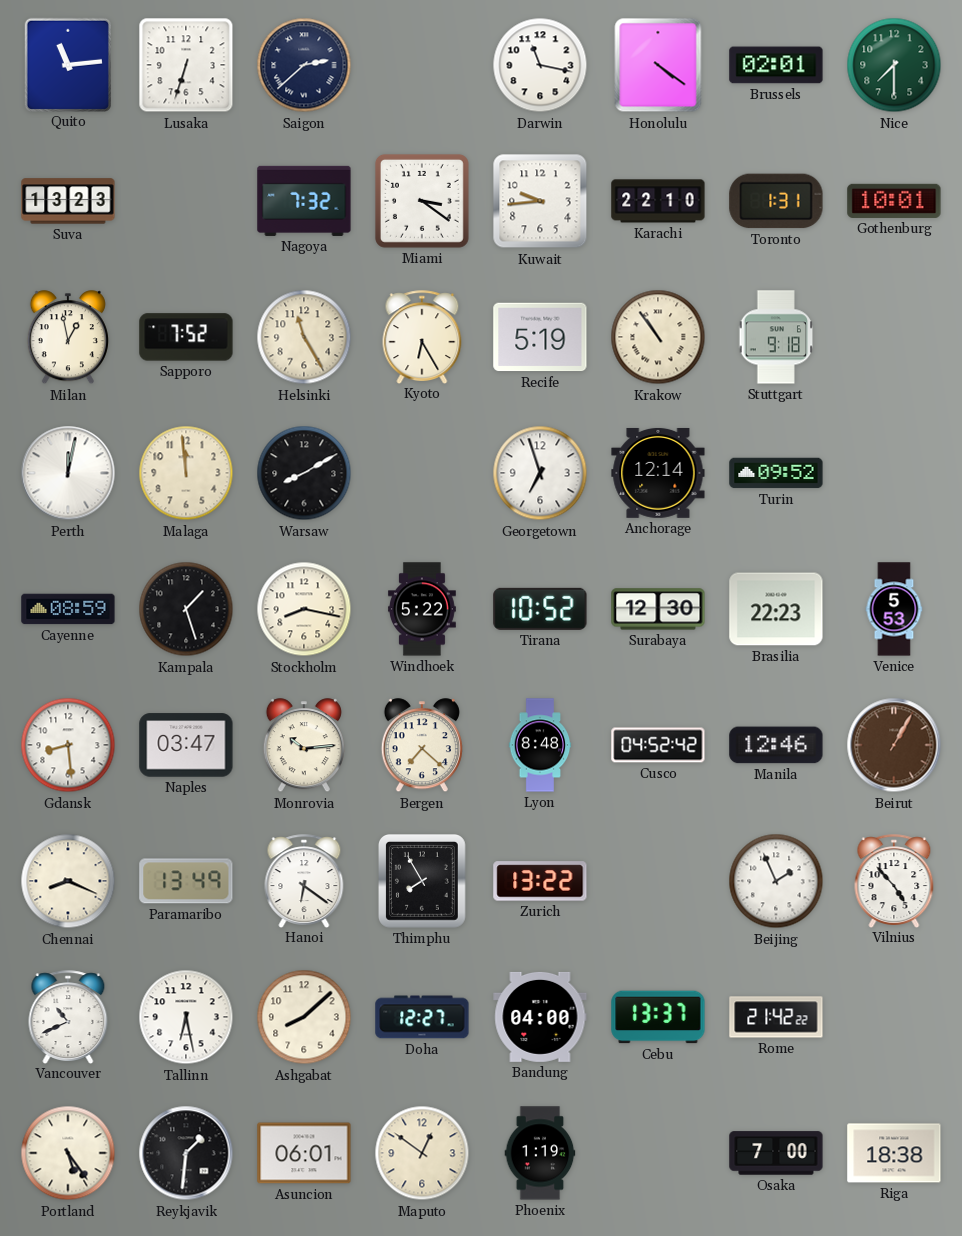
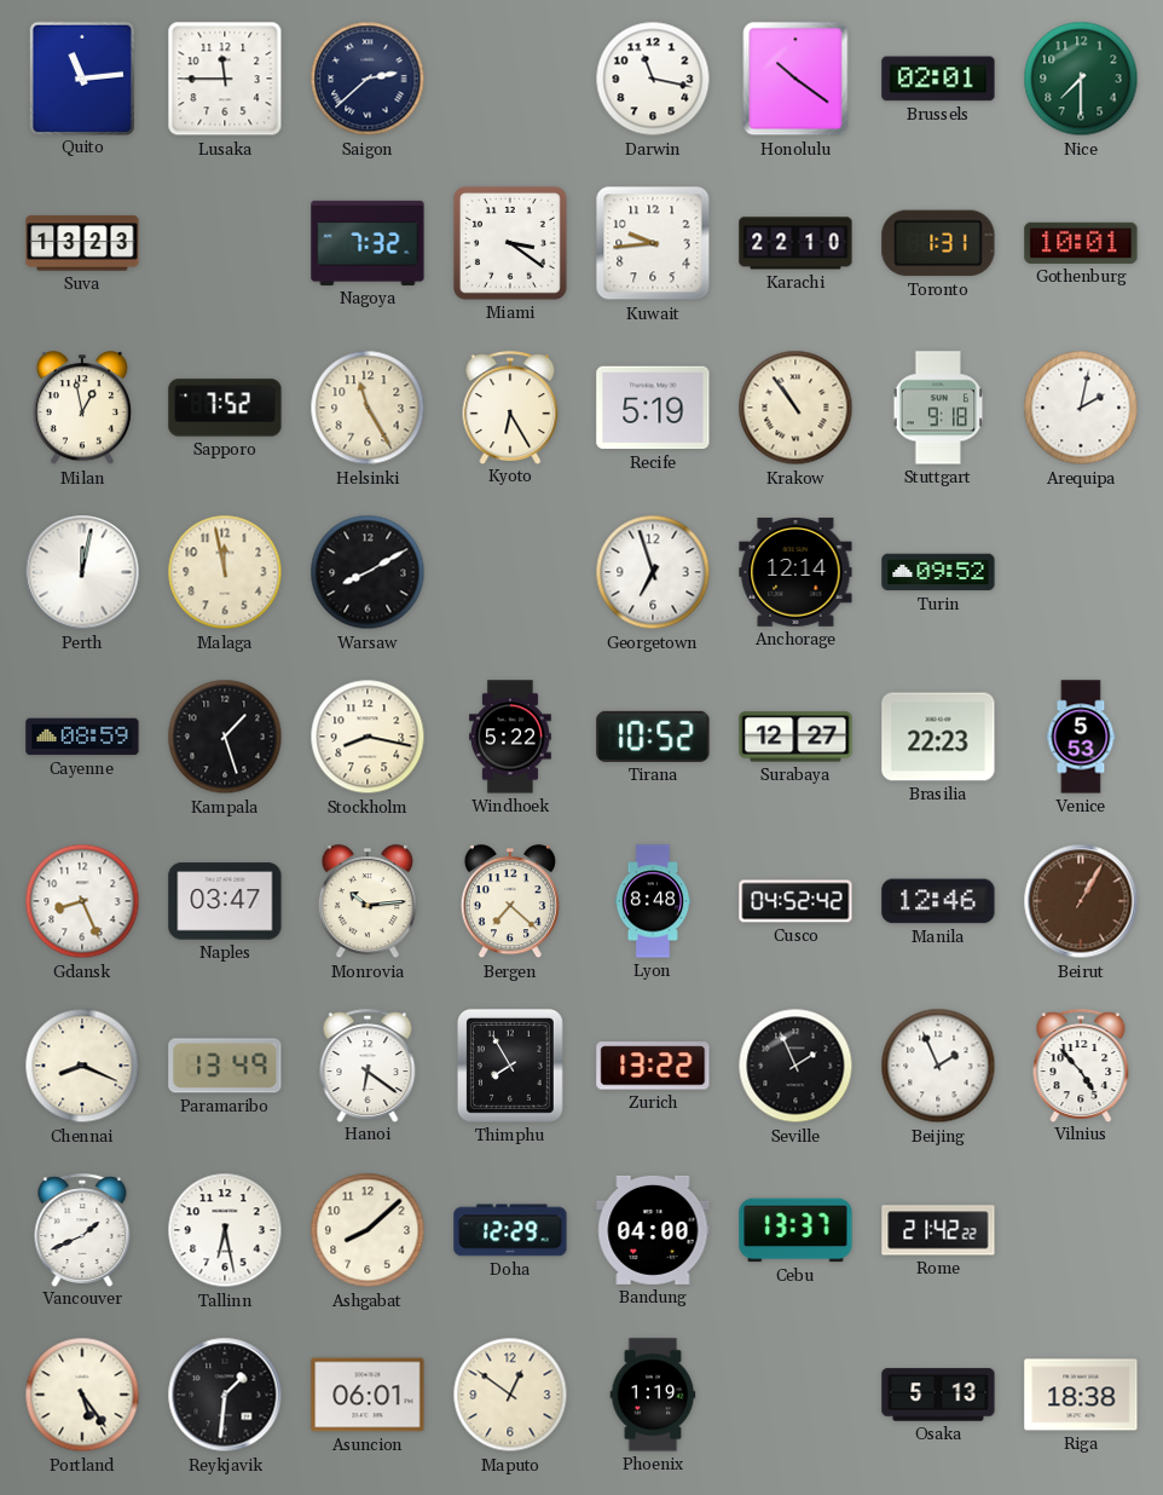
Lusaka: 6:33 -> 11:45 (225, 79)
Honolulu: 4:21 -> 10:21 (795, 79)
Arequipa: none -> 2:02 (1081, 408)
Malaga: 11:59 -> 11:58 (225, 572)
Surabaya: 12:30 -> 12:27 (795, 737)
Gdansk: 8:29 -> 8:26 (82, 901)
Seville: none -> 1:56 (795, 1066)
Vancouver: 10:41 -> 1:41 (82, 1230)
Doha: 12:27 -> 12:29 (510, 1230)
Osaka: 7:00 -> 5:13 (938, 1395)
